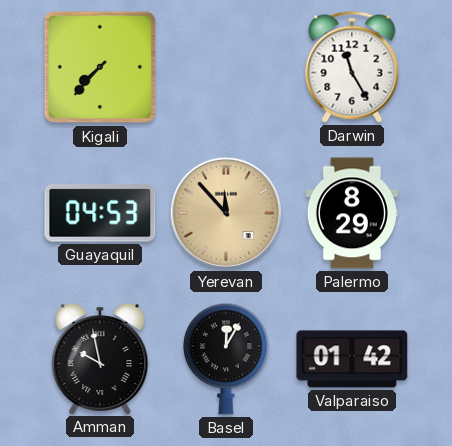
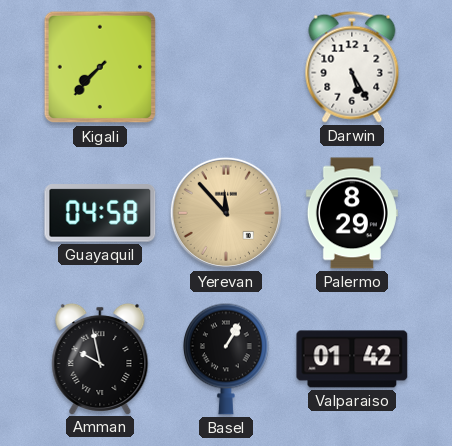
Darwin: 11:25 -> 5:25 (352, 67)
Guayaquil: 04:53 -> 04:58 (100, 213)
Basel: 12:05 -> 1:05 (227, 359)
